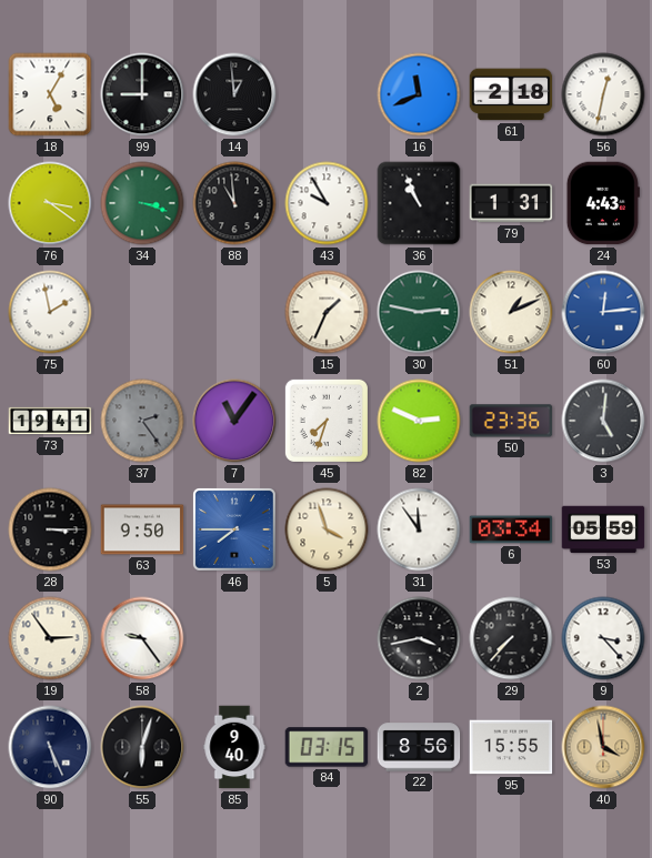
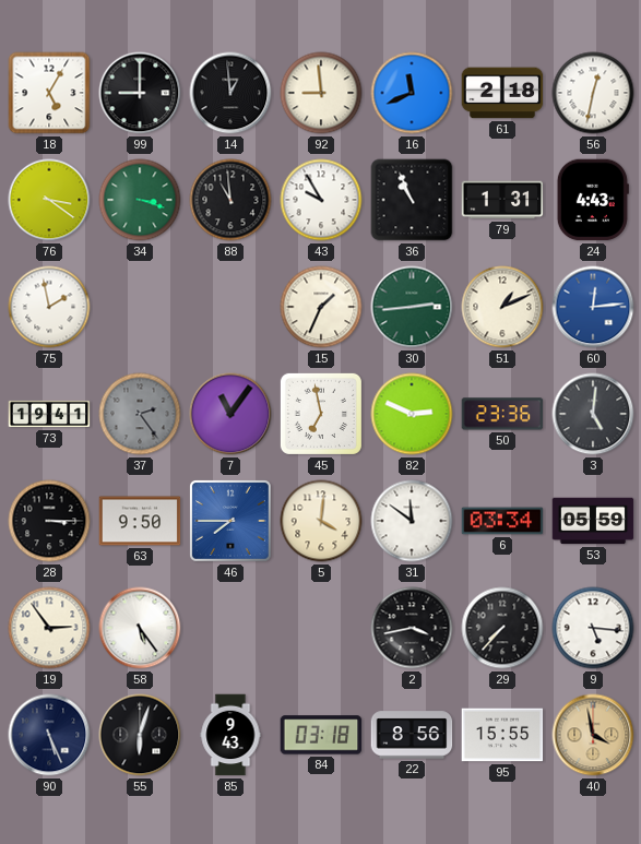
92: none -> 8:59 (321, 93)
30: 2:47 -> 2:44 (412, 307)
45: 7:33 -> 6:58 (321, 414)
5: 3:57 -> 4:01 (321, 521)
31: 11:54 -> 11:51 (412, 521)
58: 9:24 -> 5:24 (140, 628)
9: 3:23 -> 5:16 (593, 628)
85: 9:40 -> 9:43 (230, 735)
84: 03:15 -> 03:18 (321, 735)
